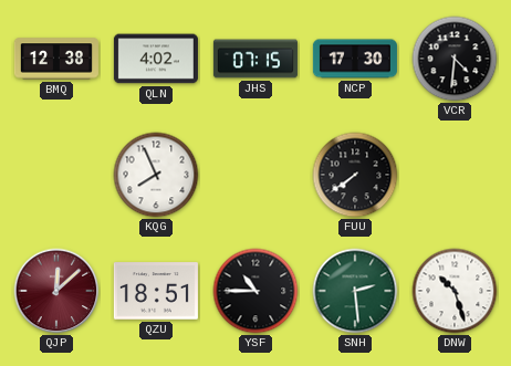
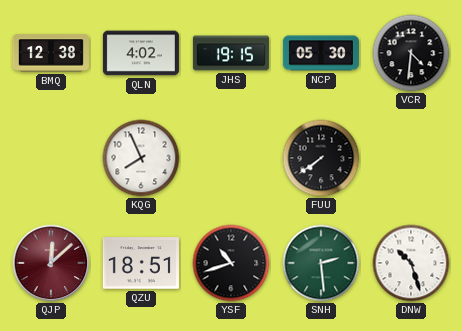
JHS: 07:15 -> 19:15 (231, 53)
NCP: 17:30 -> 05:30 (321, 53)
YSF: 10:45 -> 10:42 (231, 263)
